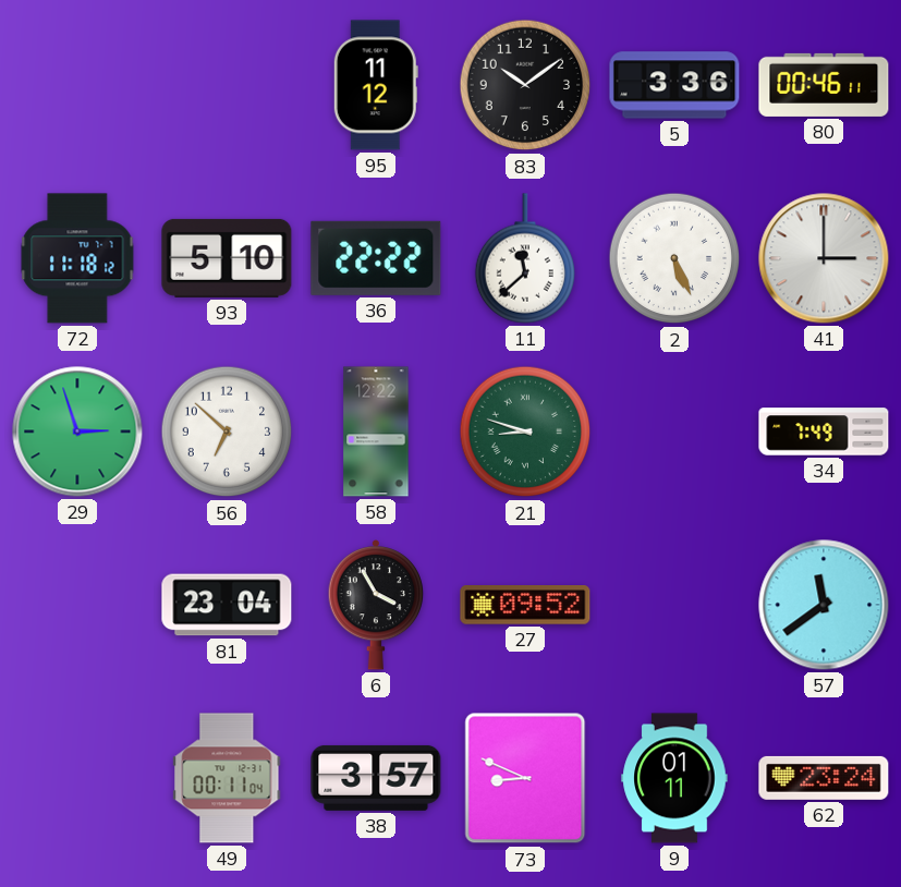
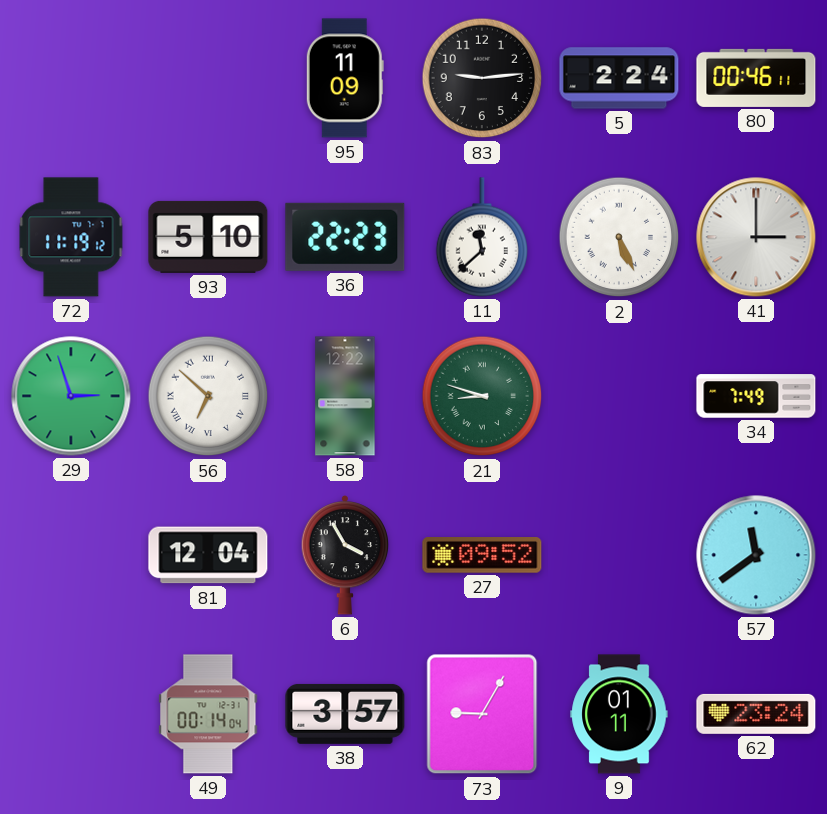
95: 11:12 -> 11:09 (345, 78)
83: 10:09 -> 9:14 (482, 78)
5: 3:36 -> 2:24 (619, 78)
72: 11:18 -> 11:19 (71, 237)
36: 22:22 -> 22:23 (345, 237)
56 numerals: Arabic -> Roman (208, 396)
81: 23:04 -> 12:04 (208, 555)
49: 00:11 -> 00:14 (208, 714)
73: 8:49 -> 9:05 (482, 714)
